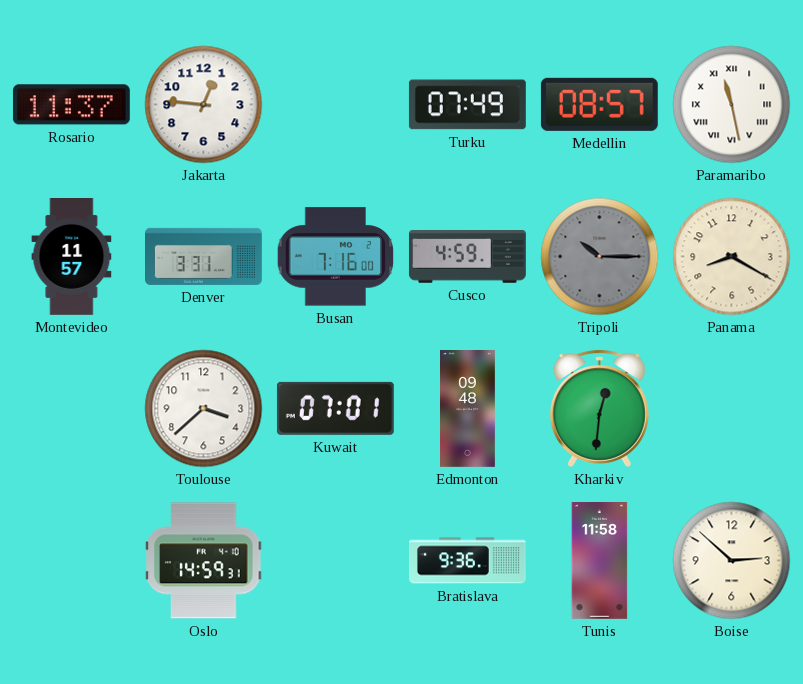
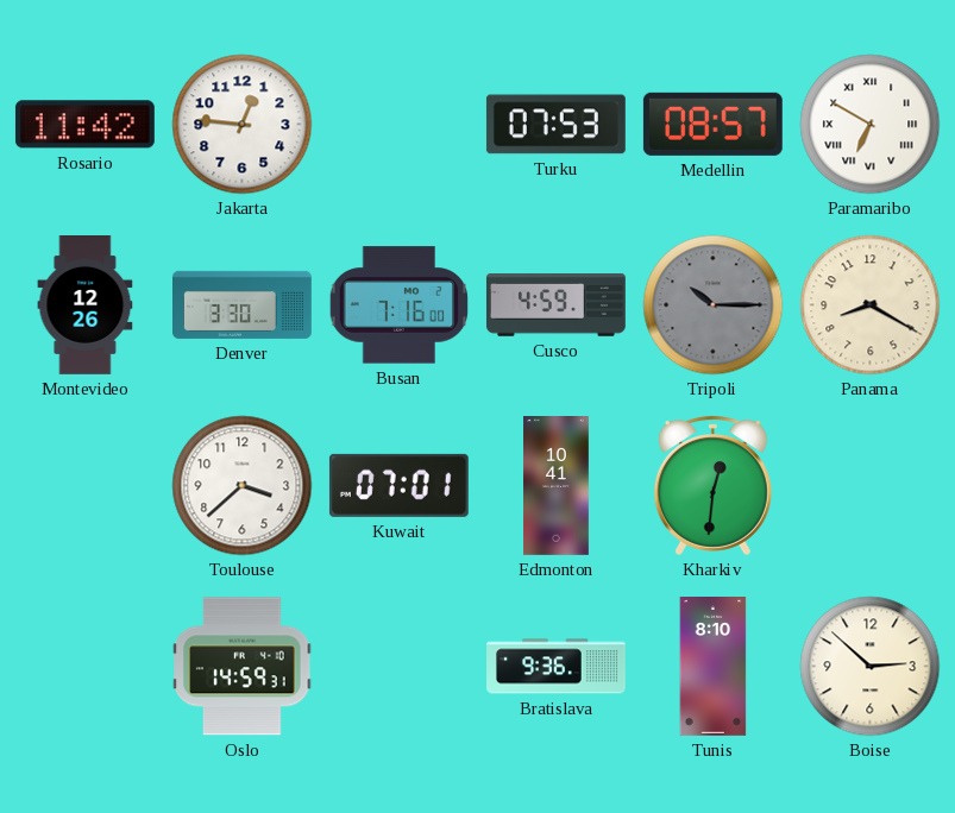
Rosario: 11:37 -> 11:42 (84, 125)
Turku: 07:49 -> 07:53 (555, 125)
Paramaribo: 11:28 -> 6:50 (871, 125)
Montevideo: 11:57 -> 12:26 (86, 305)
Denver: 3:31 -> 3:30 (243, 304)
Edmonton: 09:48 -> 10:41 (557, 486)
Tunis: 11:58 -> 8:10 (714, 667)
